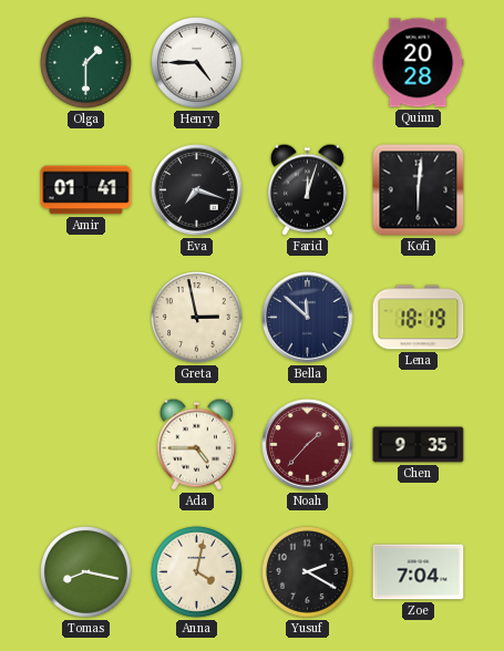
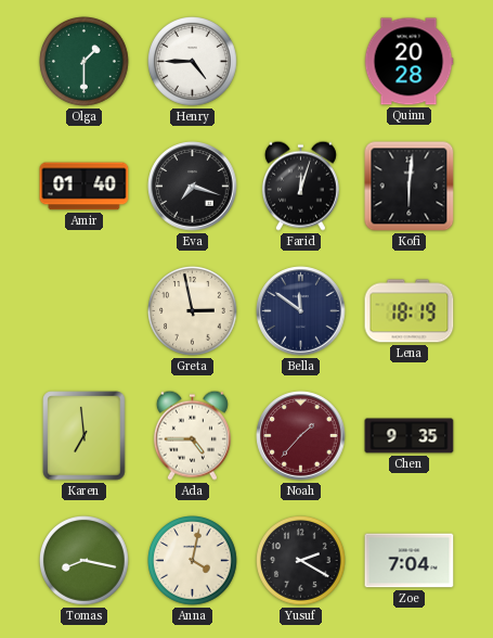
Amir: 01:41 -> 01:40 (85, 187)
Bella: 11:52 -> 11:51 (301, 311)
Karen: none -> 6:59 (85, 436)
